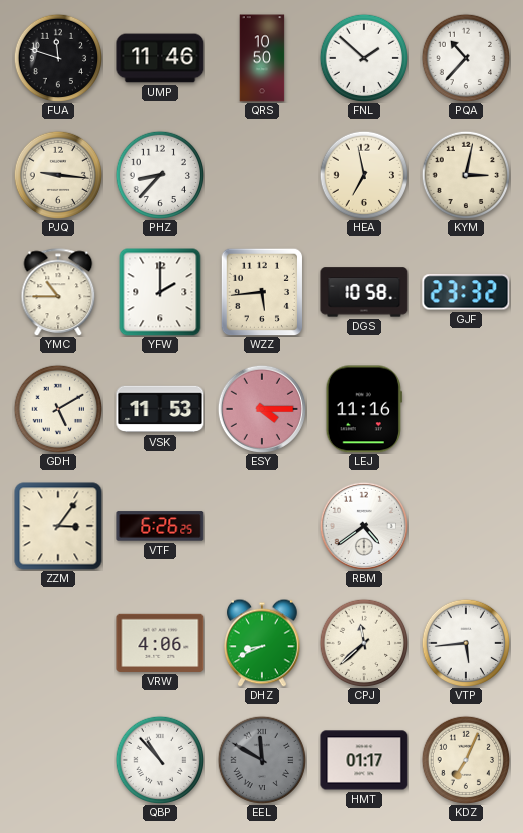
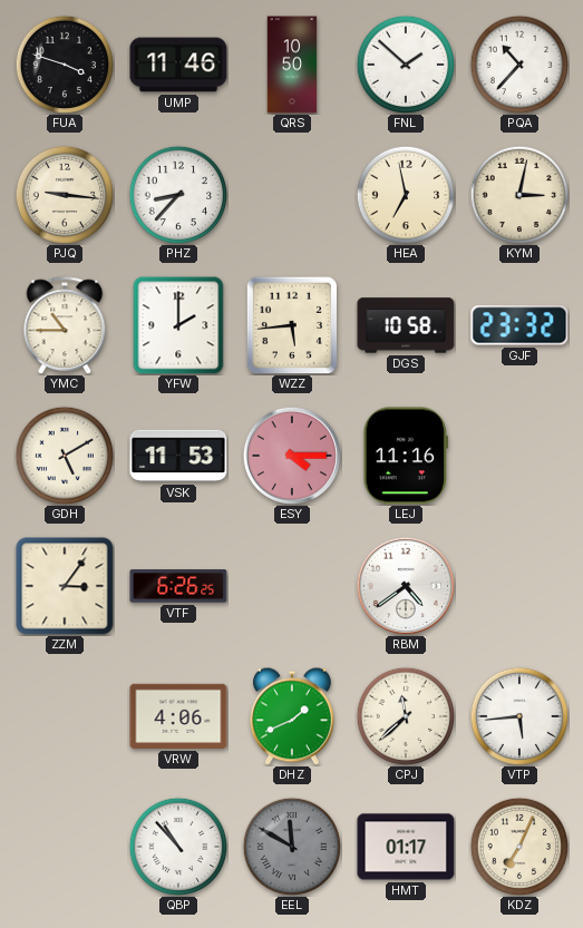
FUA: 11:48 -> 3:48 (64, 64)
DHZ: 8:41 -> 1:41 (293, 716)
